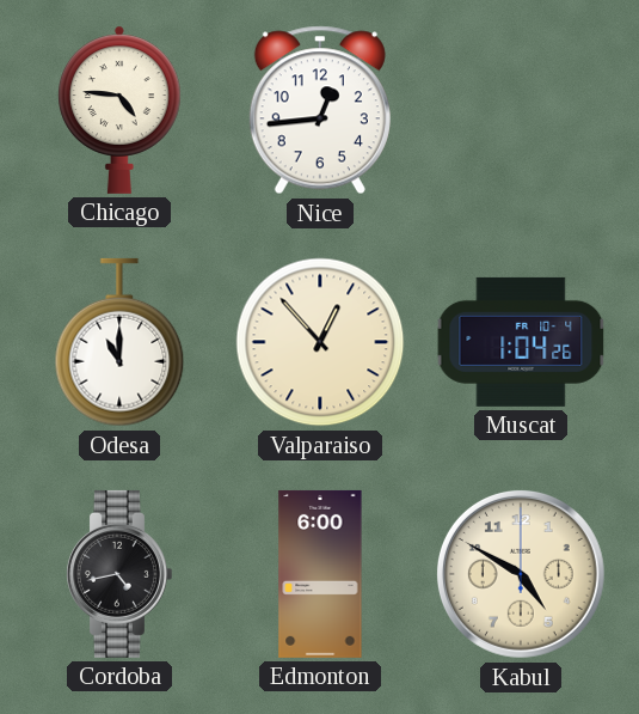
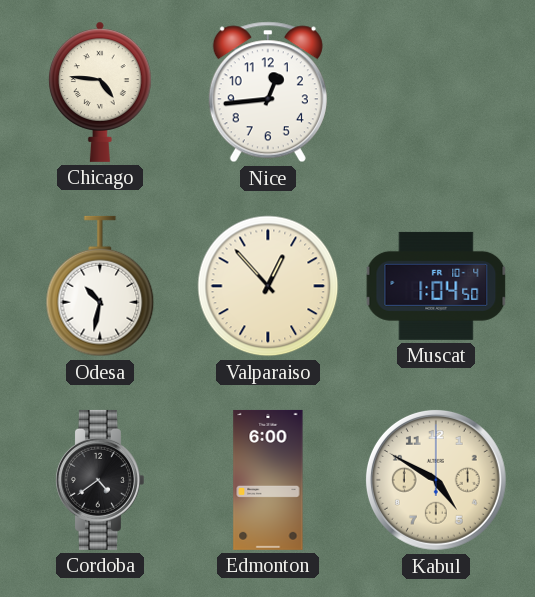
Odesa: 11:00 -> 10:32 (100, 286)
Muscat: 1:04:26 -> 1:04:50 (436, 286)
Cordoba: 4:43 -> 4:39 (99, 480)
